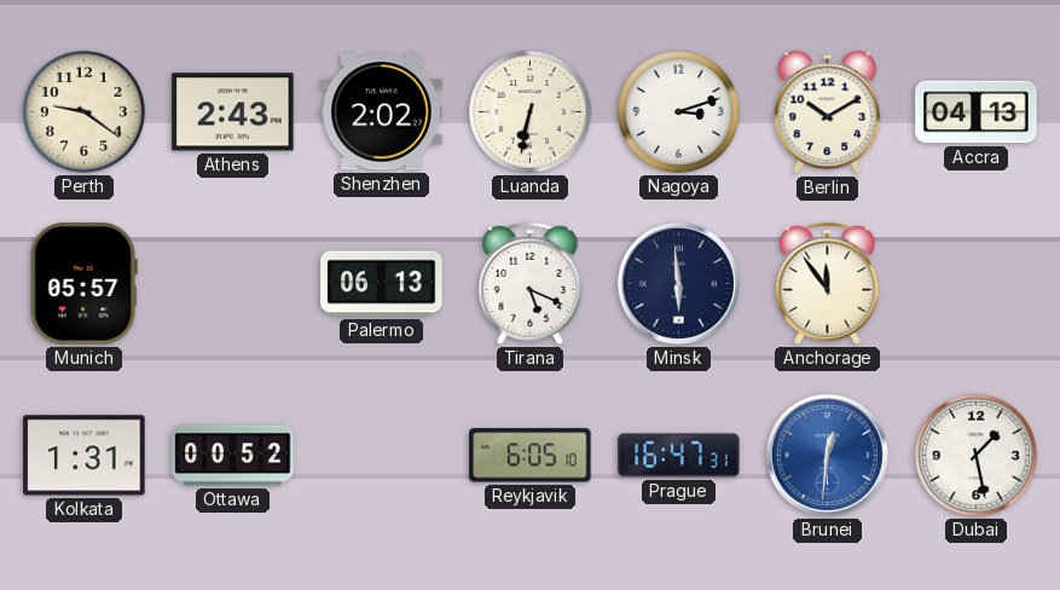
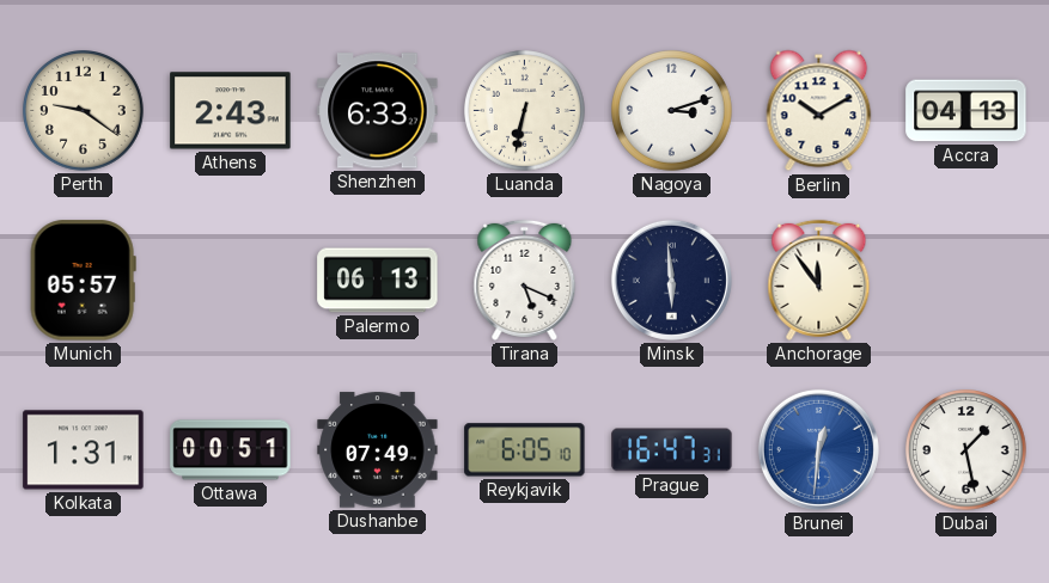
Shenzhen: 2:02 -> 6:33 (378, 111)
Ottawa: 00:52 -> 00:51 (231, 450)
Dushanbe: none -> 07:49 (378, 450)
